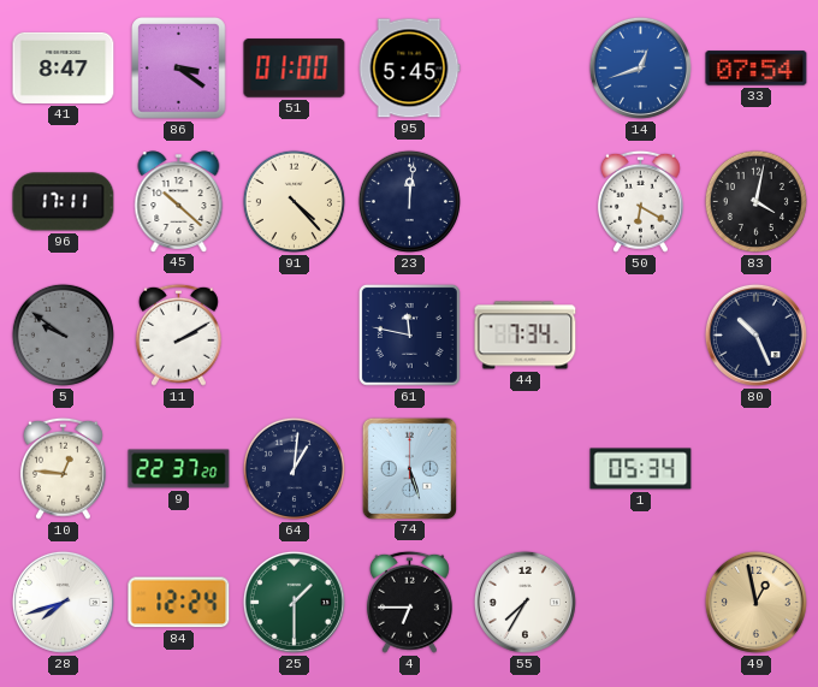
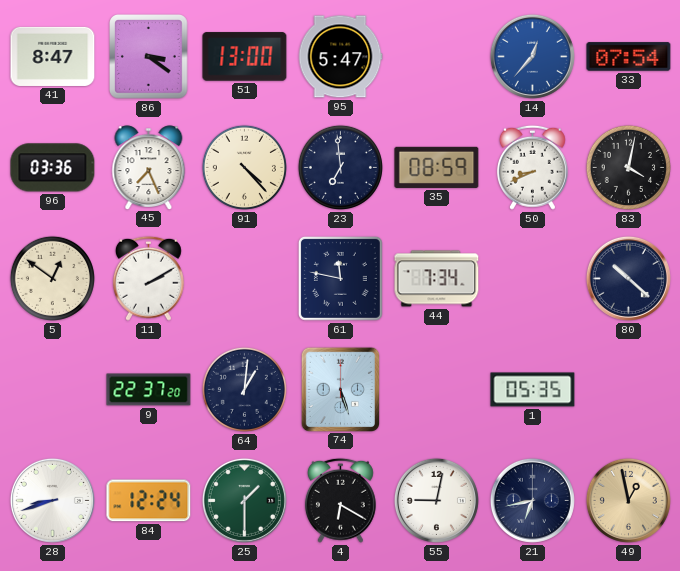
51: 01:00 -> 13:00 (245, 57)
95: 5:45 -> 5:47 (340, 57)
14: 12:42 -> 12:37 (532, 56)
96: 17:11 -> 03:36 (53, 168)
45: 10:22 -> 7:26 (149, 167)
23: 12:01 -> 6:59 (340, 167)
35: none -> 08:59 (437, 167)
50: 6:20 -> 8:41 (532, 167)
5: 9:51 -> 12:51 (52, 278)
5 dial: grey -> cream (52, 278)
80: 10:26 -> 10:22 (628, 278)
10: 12:46 -> none (63, 468)
1: 05:34 -> 05:35 (533, 390)
28: 7:42 -> 8:42 (52, 500)
4: 6:45 -> 6:20 (340, 500)
55: 7:35 -> 9:02 (436, 500)
21: none -> 6:43 (532, 500)
